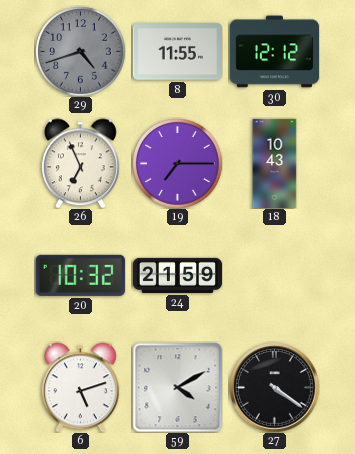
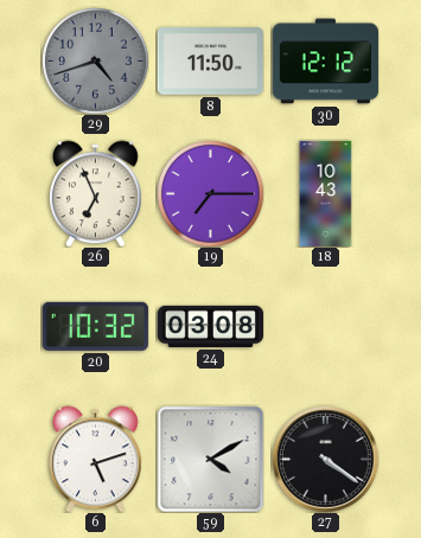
8: 11:55 -> 11:50 (210, 62)
24: 21:59 -> 03:08 (210, 326)
